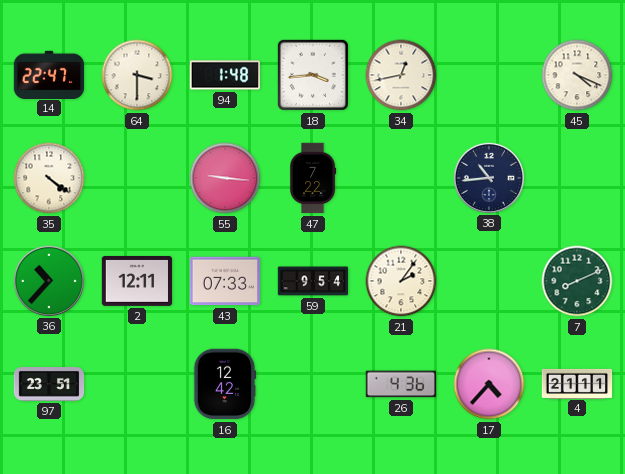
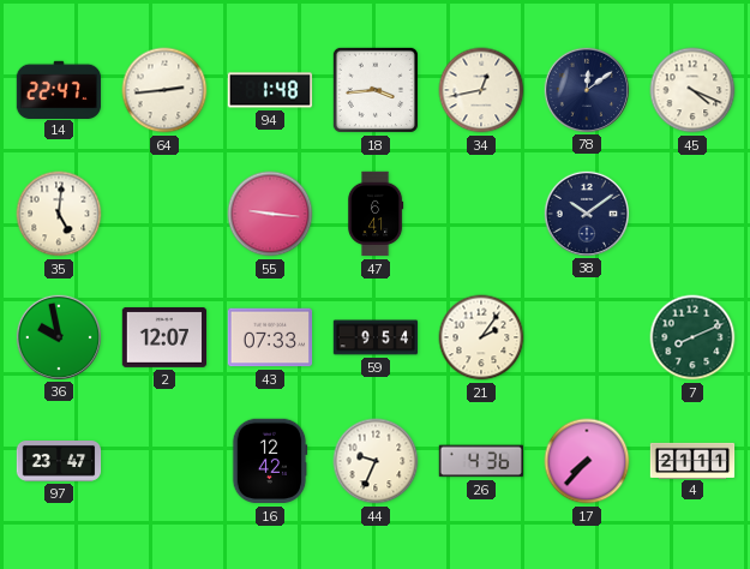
64: 3:30 -> 2:44 (164, 90)
78: none -> 12:09 (586, 89)
35: 4:21 -> 5:01 (59, 214)
47: 7:22 -> 6:41 (376, 214)
38: 10:44 -> 10:09 (586, 212)
36: 10:37 -> 9:58 (58, 336)
2: 12:11 -> 12:07 (164, 337)
97: 23:51 -> 23:47 (59, 462)
44: none -> 9:34 (376, 461)
17: 4:37 -> 7:37 (587, 461)
